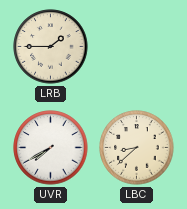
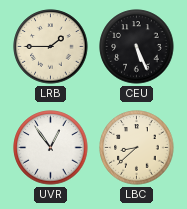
CEU: none -> 5:26 (137, 47)
UVR: 7:40 -> 12:54 (51, 148)
